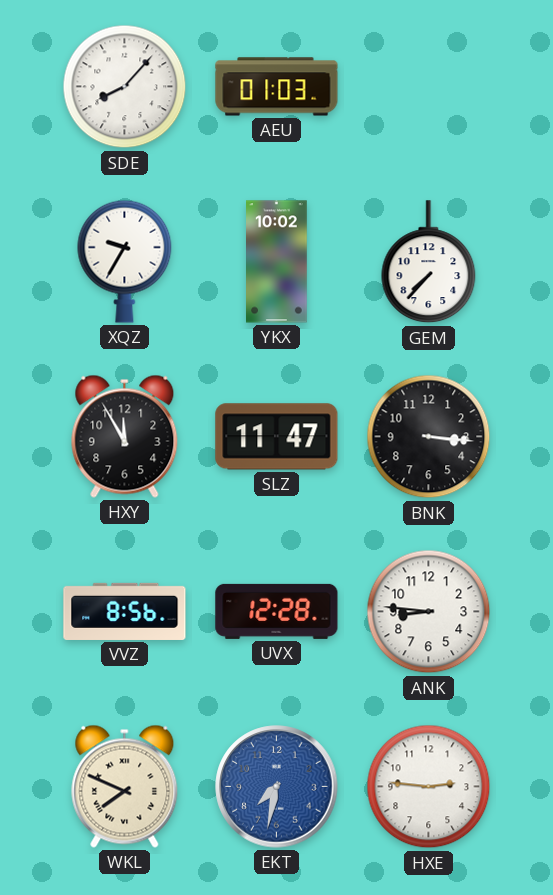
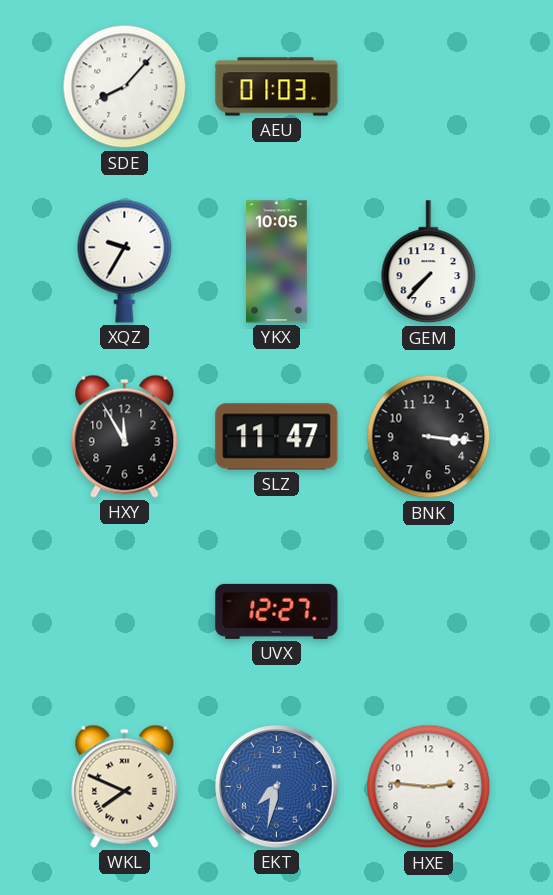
YKX: 10:02 -> 10:05 (277, 262)
VVZ: 8:56 -> none (125, 611)
UVX: 12:28 -> 12:27 (277, 611)
ANK: 8:46 -> none (429, 612)
